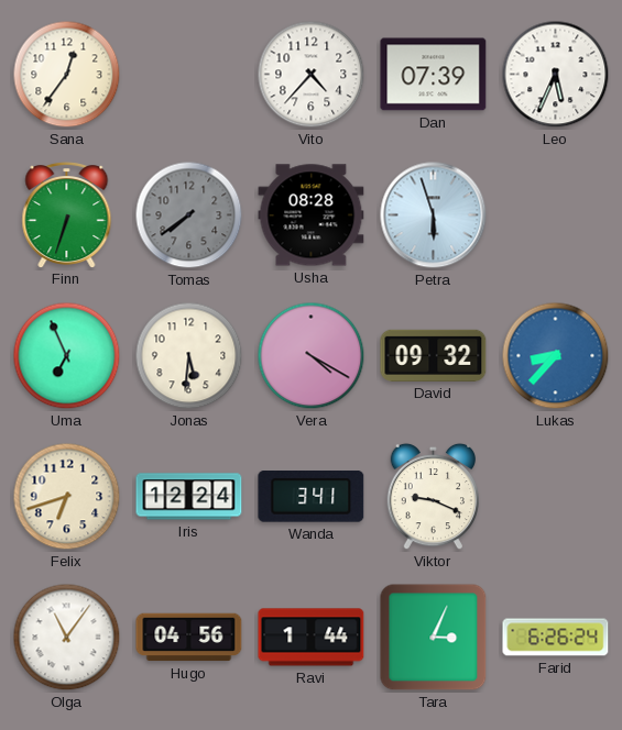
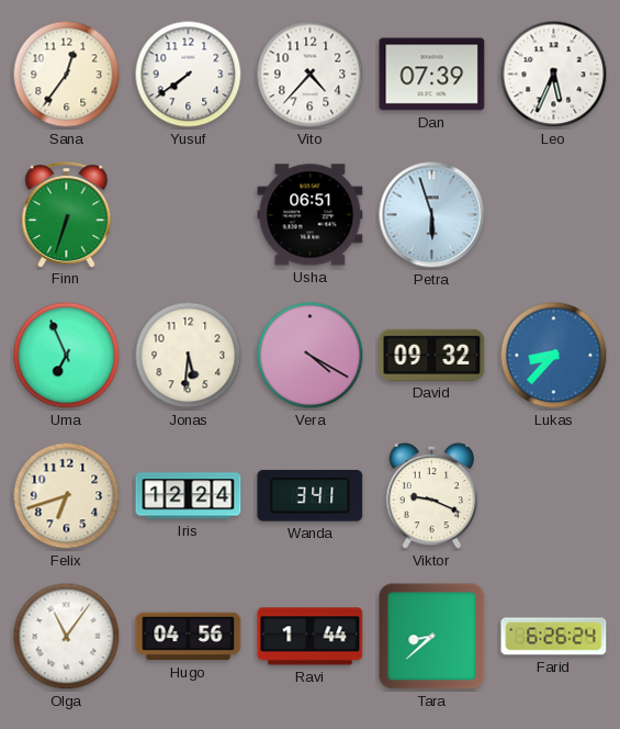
Yusuf: none -> 7:39 (189, 75)
Tomas: 7:39 -> none (189, 215)
Usha: 08:28 -> 06:51 (311, 215)
Tara: 3:04 -> 8:38 (432, 637)
